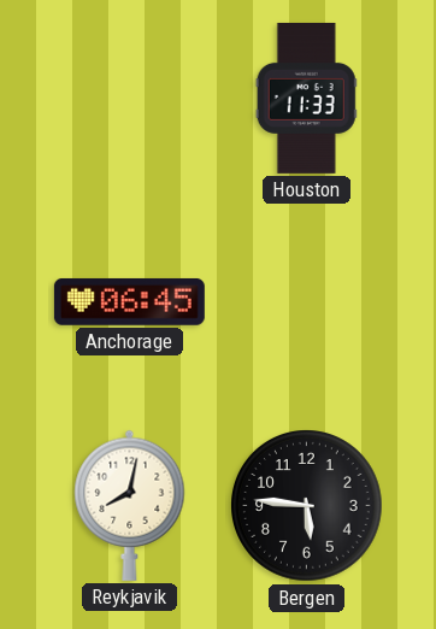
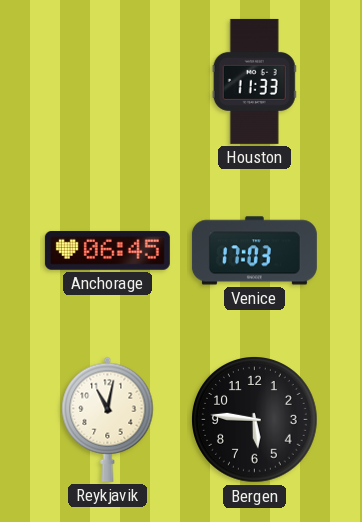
Venice: none -> 17:03 (254, 251)
Reykjavik: 8:02 -> 11:02 (108, 419)
